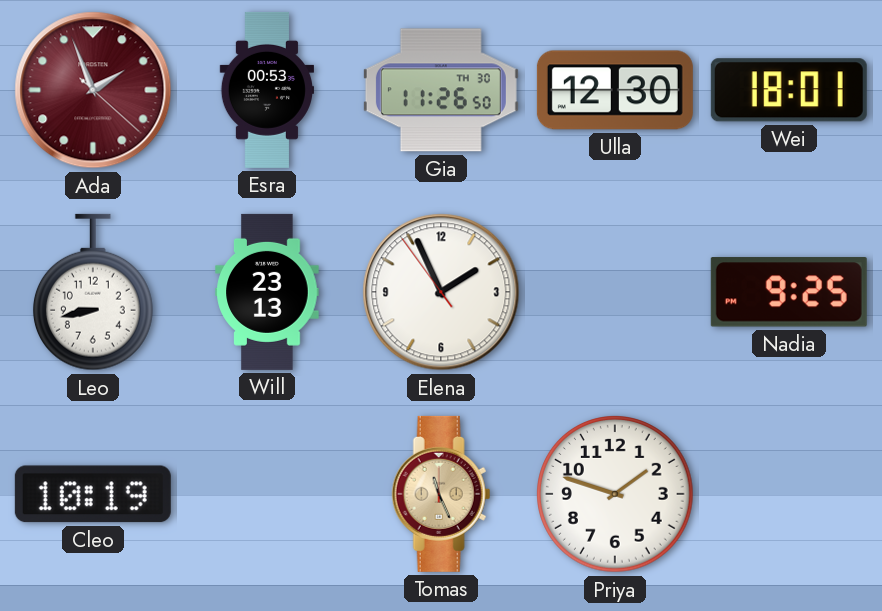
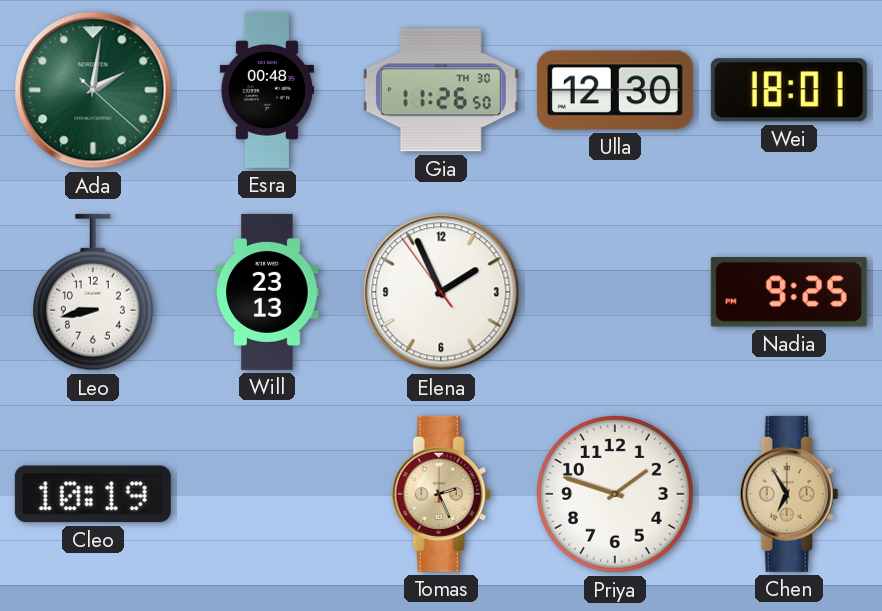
Ada: 1:56 -> 2:01 (93, 90)
Ada dial: burgundy -> green (93, 90)
Esra: 00:53 -> 00:48 (266, 90)
Tomas: 11:26 -> 2:26 (441, 494)
Chen: none -> 6:55 (789, 494)
